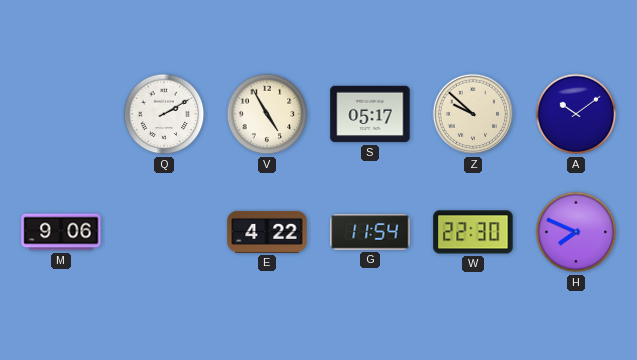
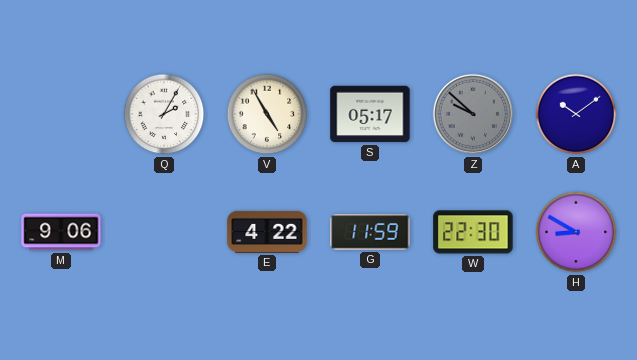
Q: 2:10 -> 2:05 (164, 114)
Z dial: cream -> grey (473, 114)
G: 11:54 -> 11:59 (370, 232)
H: 7:49 -> 8:50 (576, 232)
